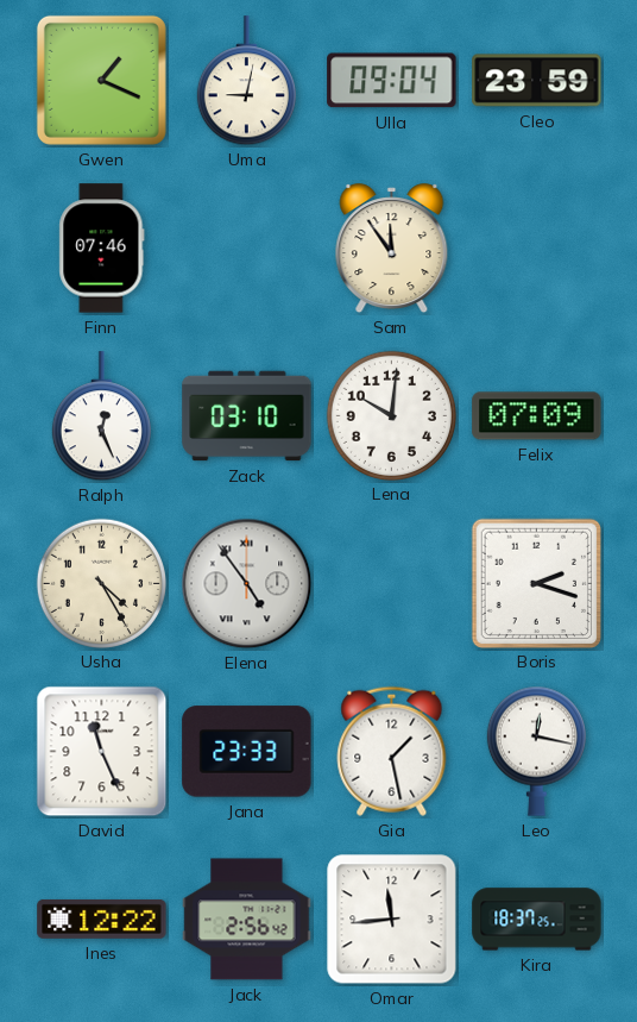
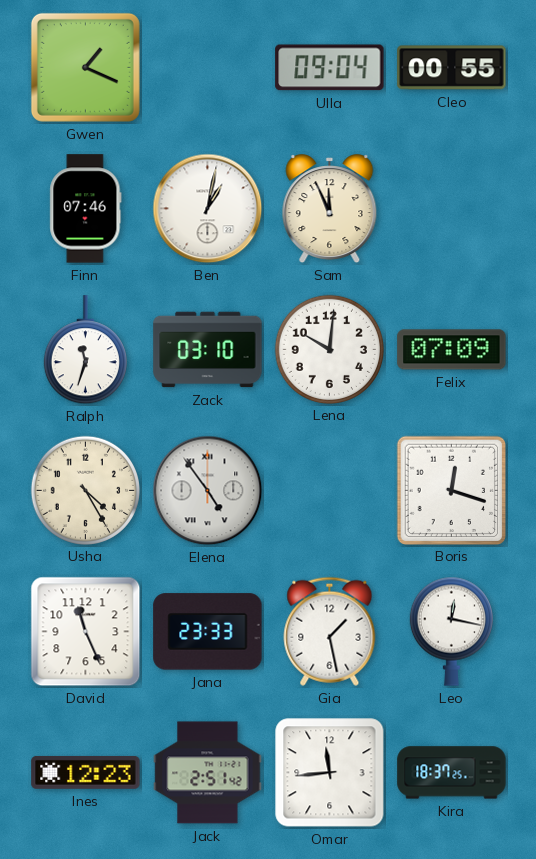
Uma: 9:02 -> none (246, 81)
Cleo: 23:59 -> 00:55 (452, 68)
Ben: none -> 1:02 (208, 209)
Sam: 11:54 -> 11:56 (330, 209)
Ralph: 12:26 -> 11:33 (85, 350)
Boris: 2:18 -> 12:18 (451, 490)
Ines: 12:22 -> 12:23 (86, 772)
Jack: 2:56 -> 2:51 (208, 773)
